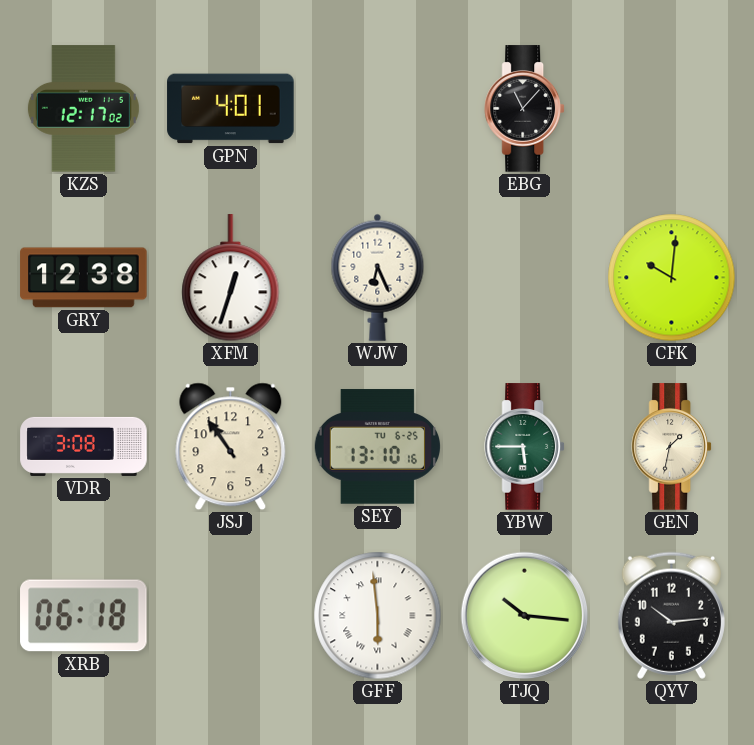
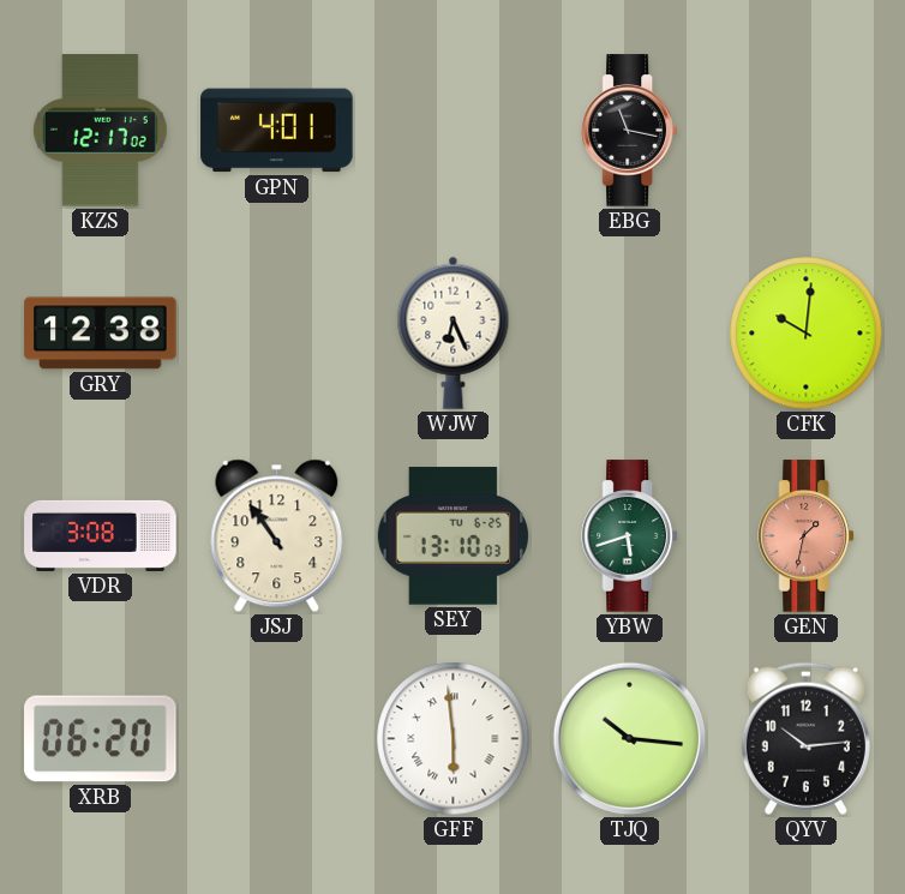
EBG: 11:07 -> 11:17 (629, 131)
XFM: 12:33 -> none (231, 278)
SEY: 13:10:16 -> 13:10:03 (452, 536)
YBW: 5:45 -> 5:42 (629, 536)
GEN dial: cream -> salmon (805, 536)
XRB: 06:18 -> 06:20 (101, 739)
